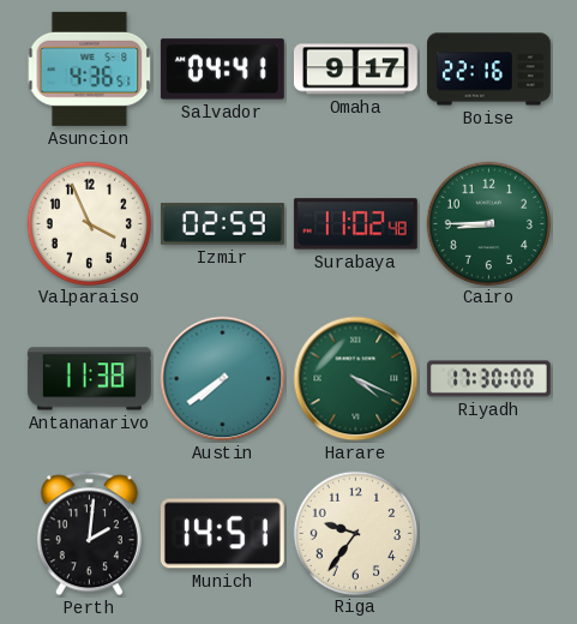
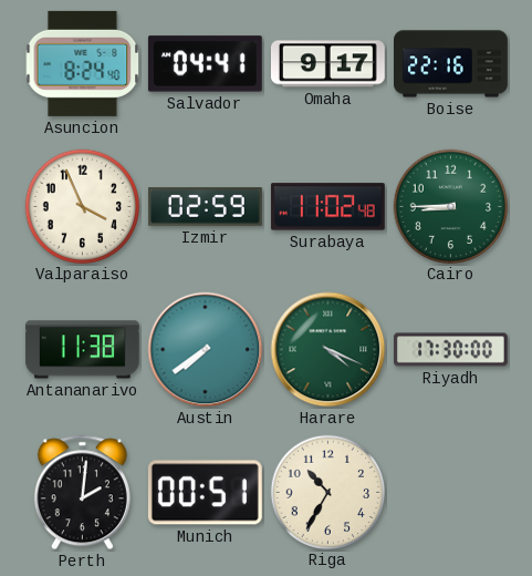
Asuncion: 4:36 -> 8:24 (83, 63)
Munich: 14:51 -> 00:51 (205, 493)
Riga: 9:36 -> 10:35 (327, 492)
